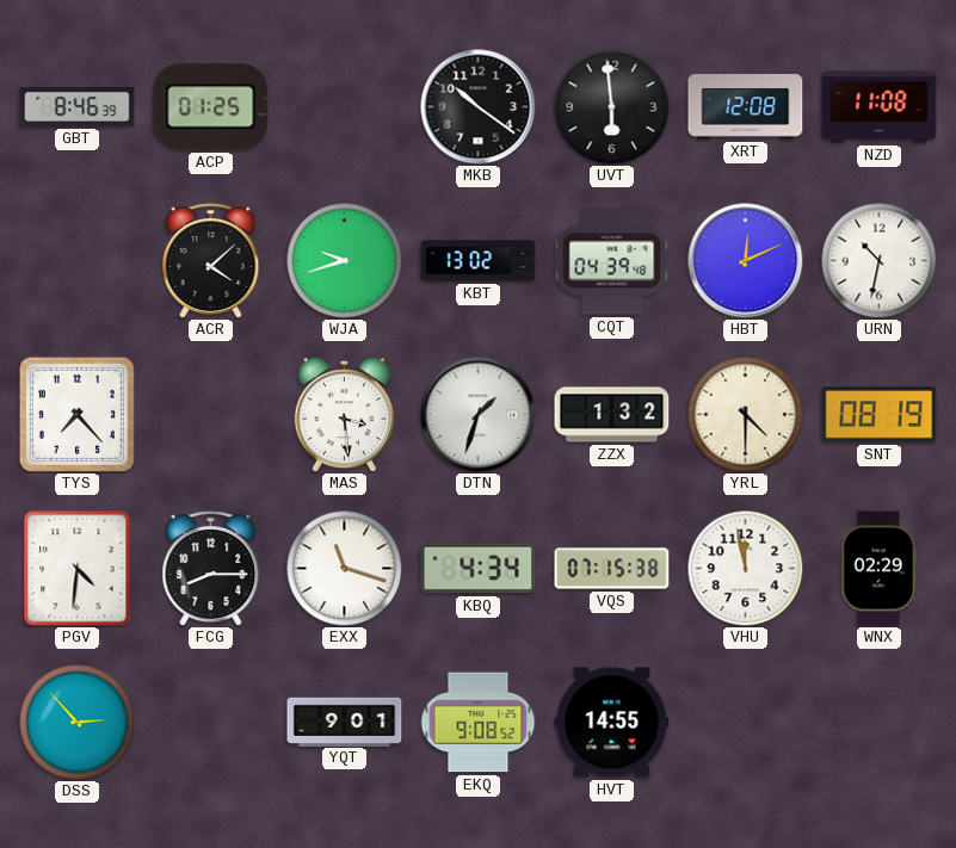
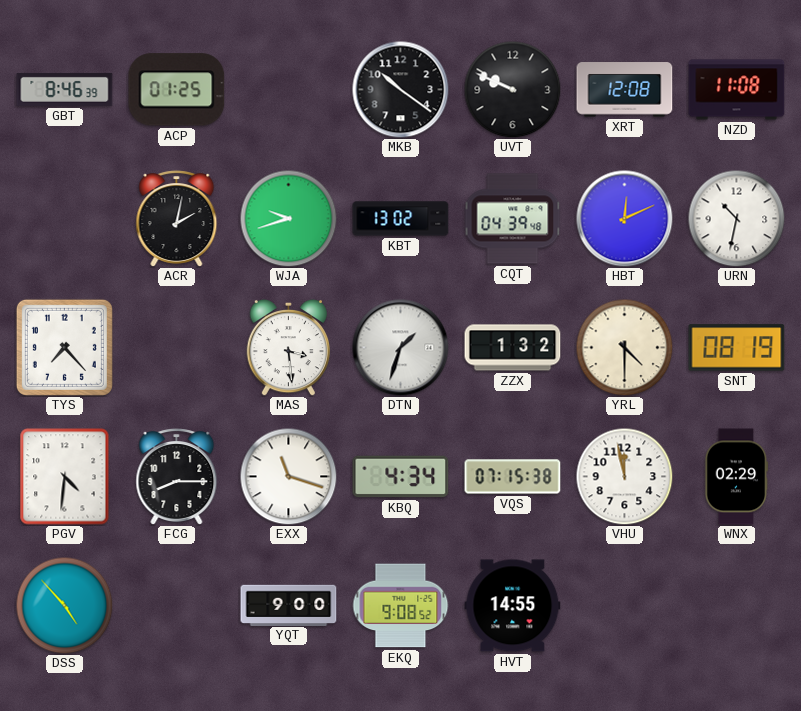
UVT: 5:59 -> 9:49 (512, 89)
ACR: 4:08 -> 2:02 (177, 219)
DSS: 2:53 -> 4:53 (64, 605)
YQT: 9:01 -> 9:00 (289, 605)
